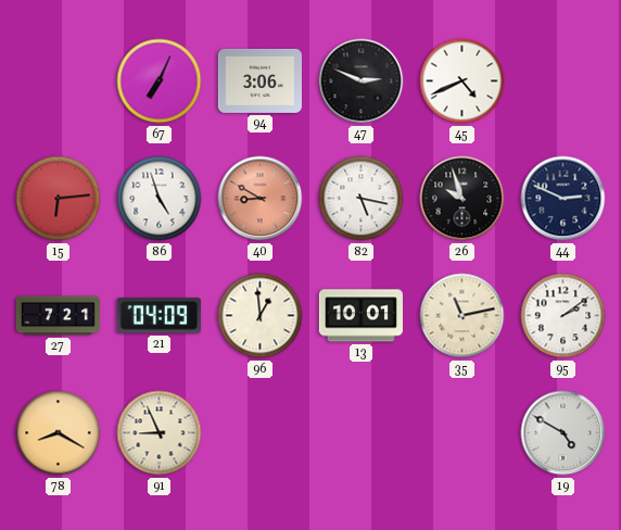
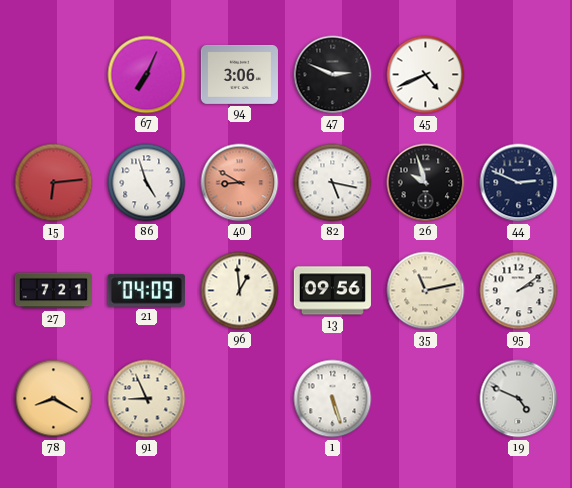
13: 10:01 -> 09:56 (332, 291)
1: none -> 5:27 (333, 399)
19: 4:50 -> 4:49 (519, 399)
